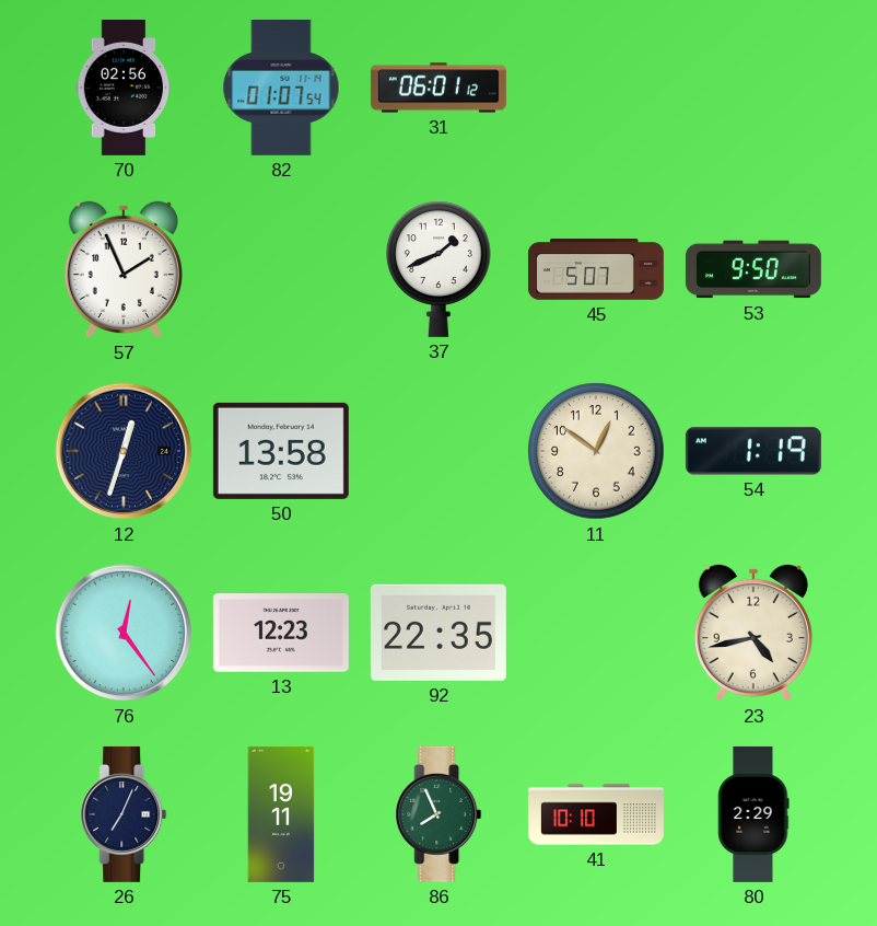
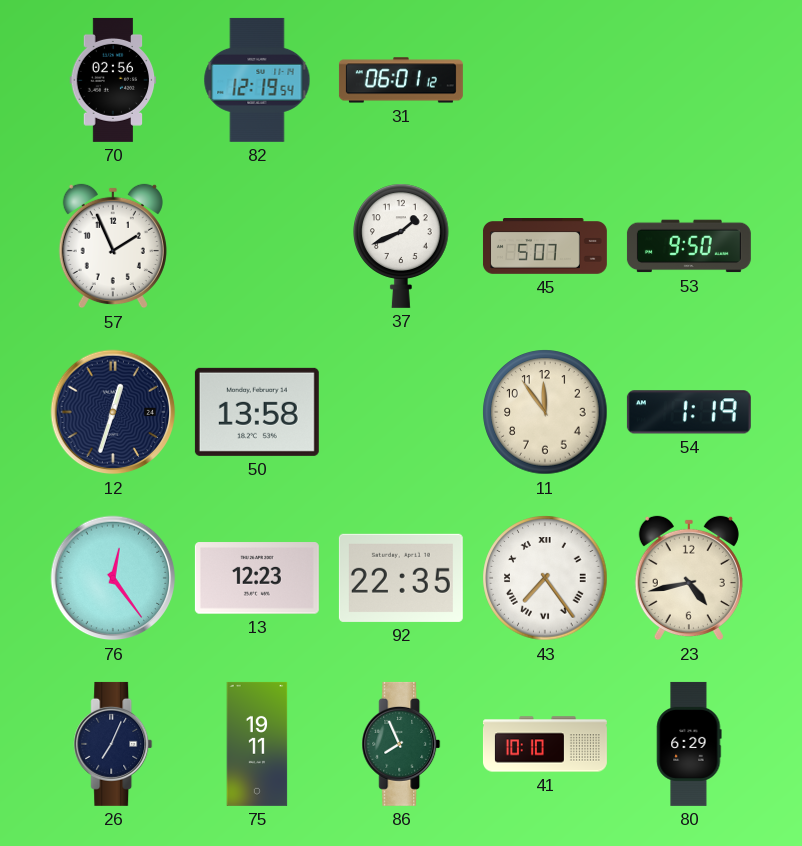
82: 01:07 -> 12:19 (257, 80)
11: 12:51 -> 11:54 (545, 412)
43: none -> 7:24 (545, 578)
80: 2:29 -> 6:29 (689, 744)
